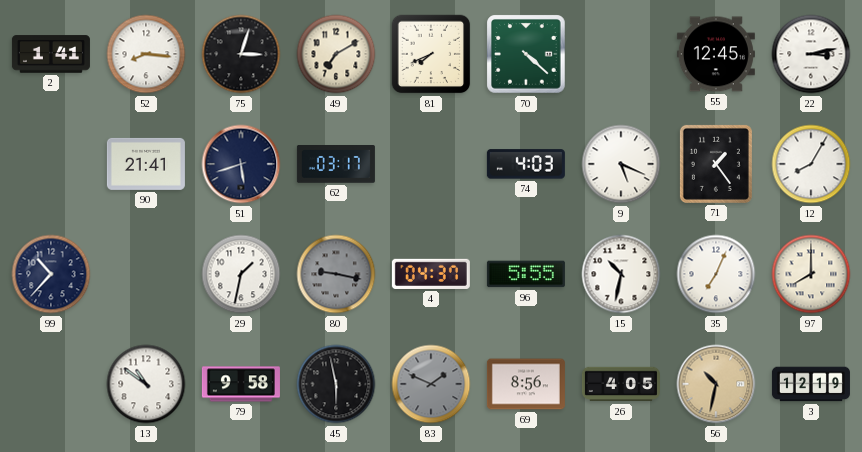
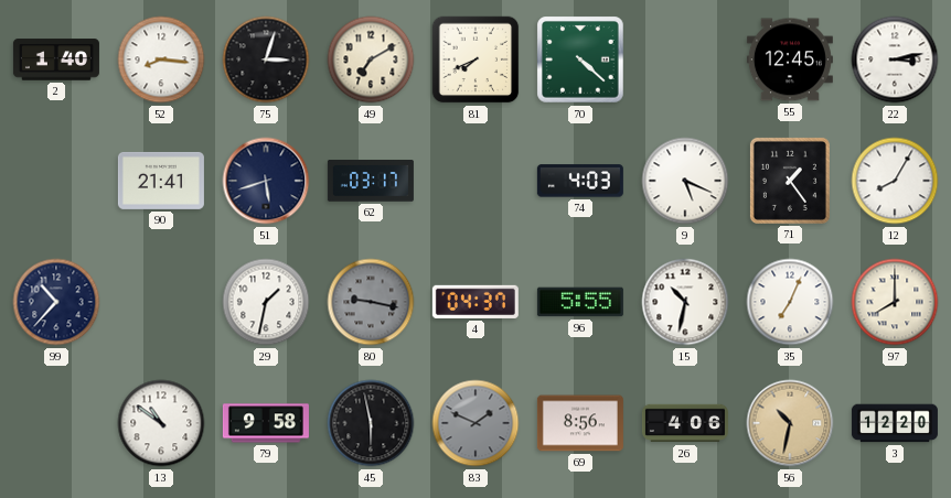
2: 1:41 -> 1:40 (56, 59)
26: 4:05 -> 4:06 (685, 423)
3: 12:19 -> 12:20 (895, 423)
